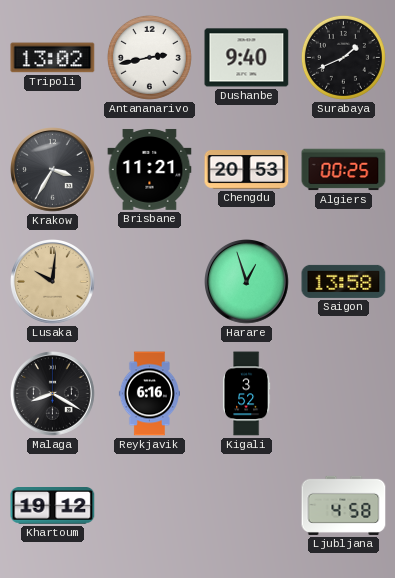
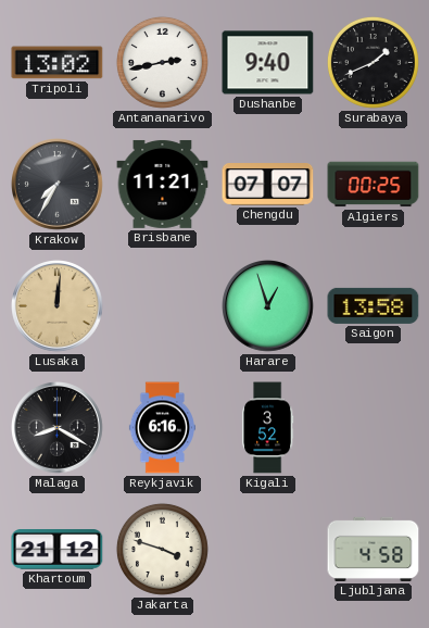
Krakow: 3:35 -> 7:35 (58, 185)
Chengdu: 20:53 -> 07:07 (268, 185)
Lusaka: 10:01 -> 12:01 (58, 306)
Khartoum: 19:12 -> 21:12 (58, 550)
Jakarta: none -> 3:48 (162, 549)
